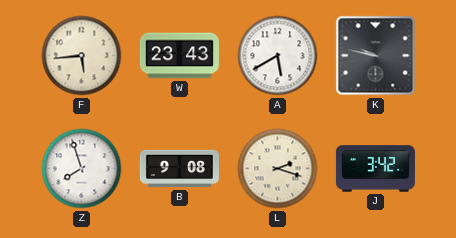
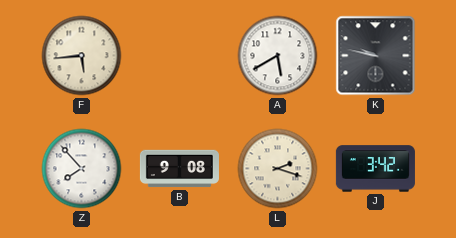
W: 23:43 -> none (179, 56)
Z: 7:57 -> 7:53 (82, 169)
